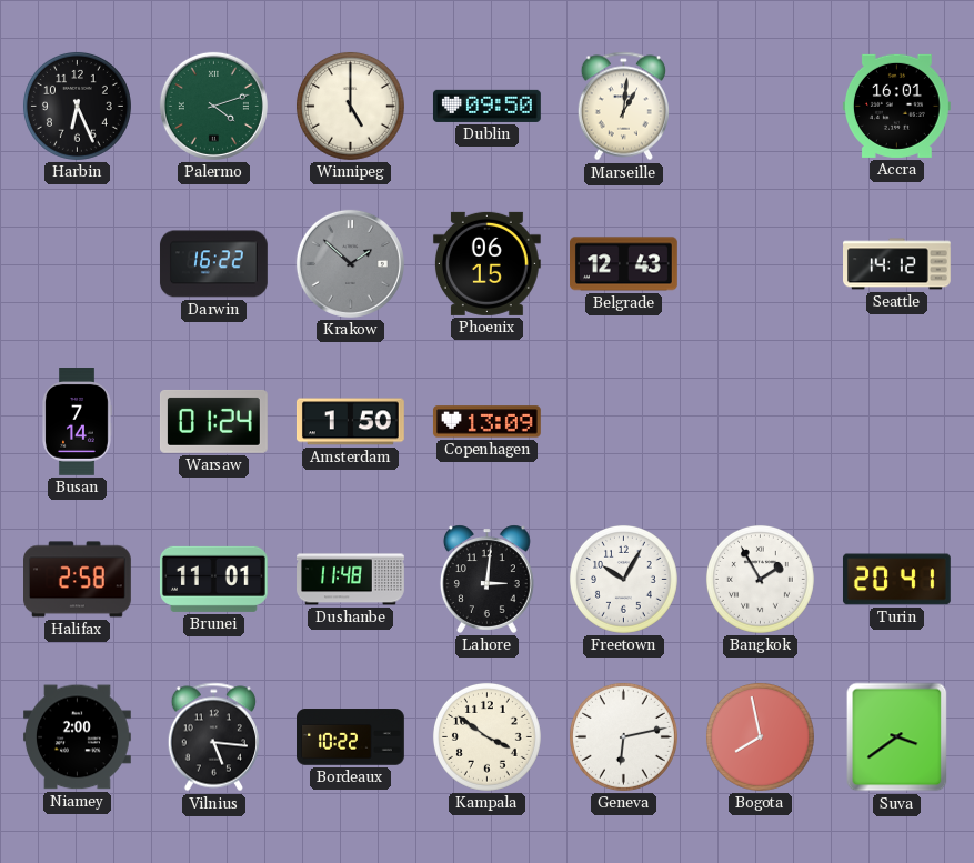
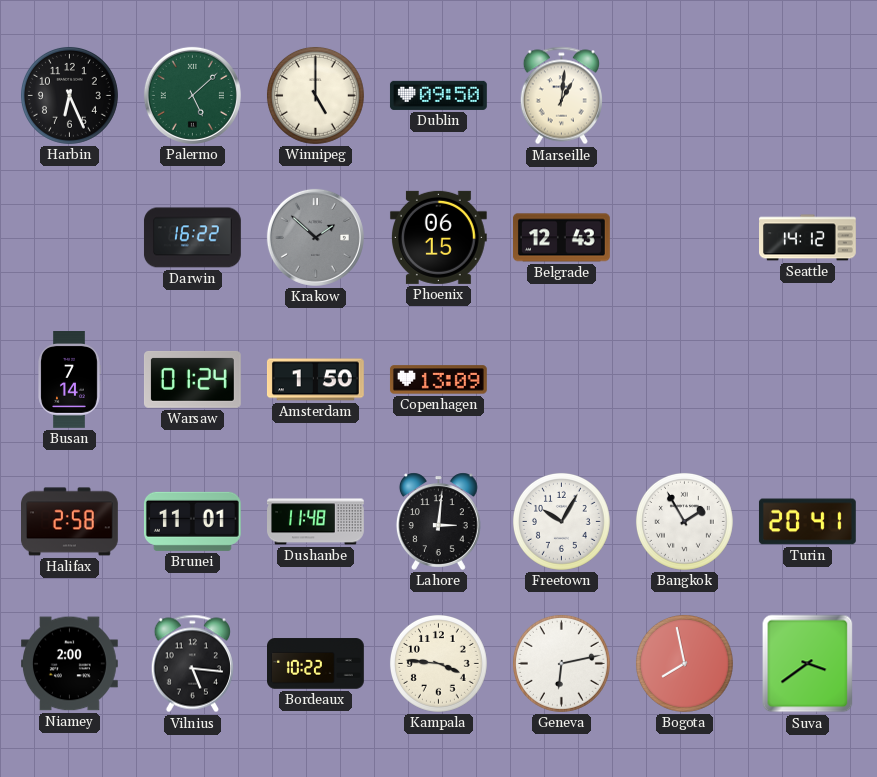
Palermo: 4:12 -> 5:08 (192, 95)
Accra: 16:01 -> none (896, 106)
Kampala: 3:51 -> 3:46 (438, 663)
